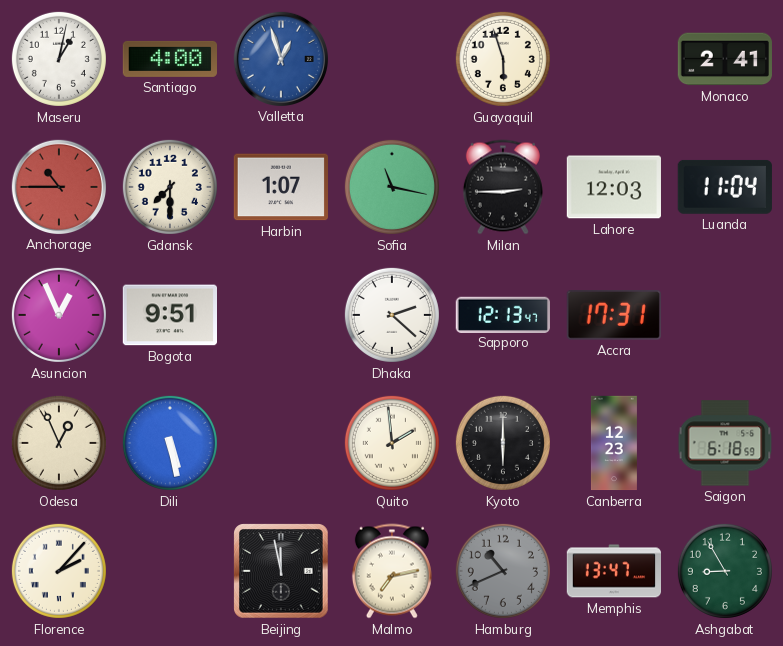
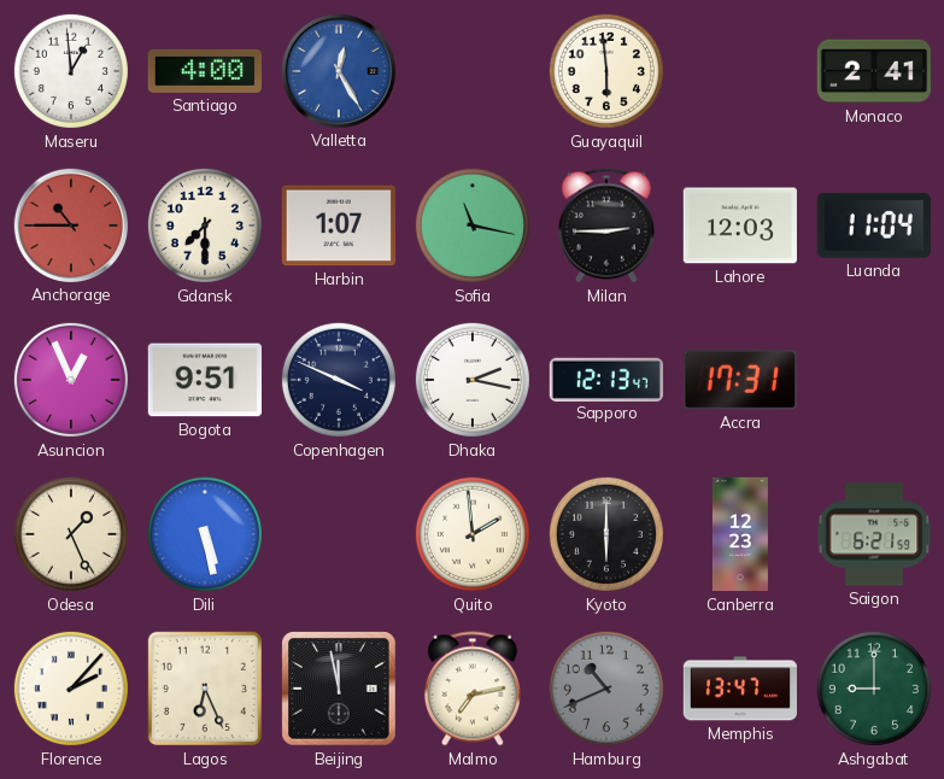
Maseru: 1:02 -> 12:59 (71, 71)
Valletta: 12:57 -> 12:25 (338, 70)
Guayaquil: 5:57 -> 5:59 (606, 71)
Copenhagen: none -> 3:49 (339, 380)
Dhaka: 2:22 -> 2:17 (473, 380)
Odesa: 12:56 -> 1:26 (71, 534)
Saigon: 6:18 -> 6:21 (874, 534)
Lagos: none -> 6:26 (205, 689)
Ashgabat: 8:55 -> 9:00 (874, 689)
